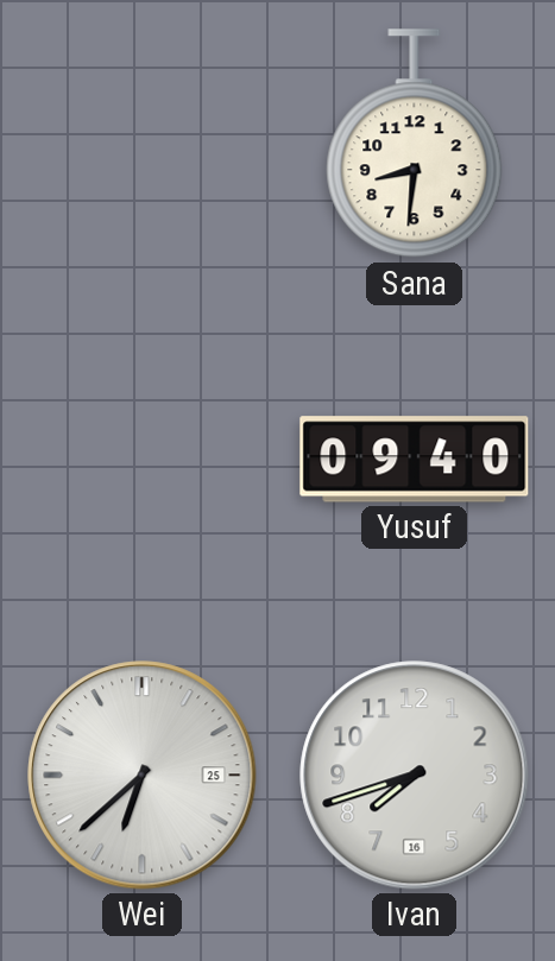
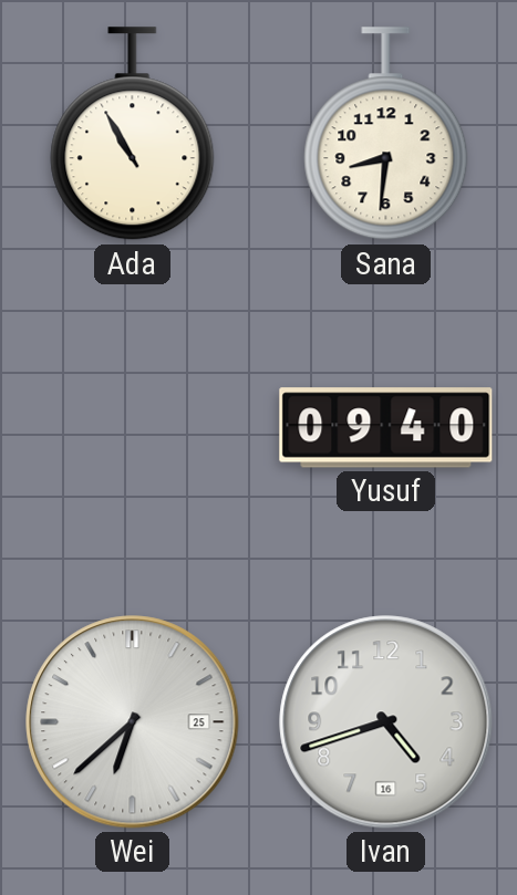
Ada: none -> 10:55 (133, 134)
Ivan: 7:42 -> 4:42 (386, 722)
